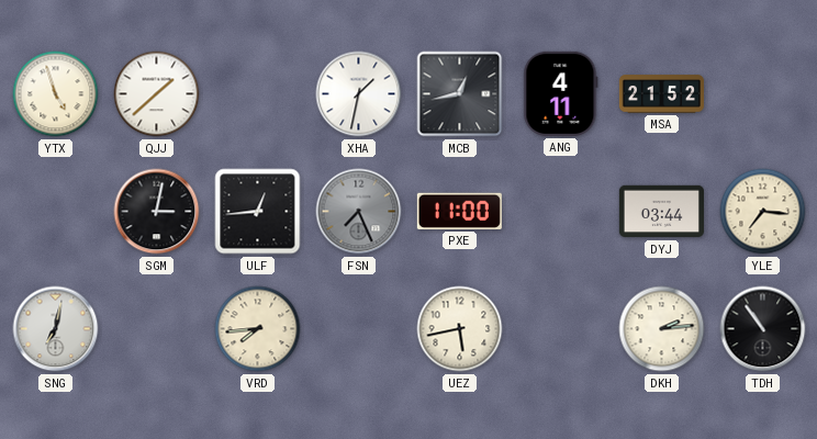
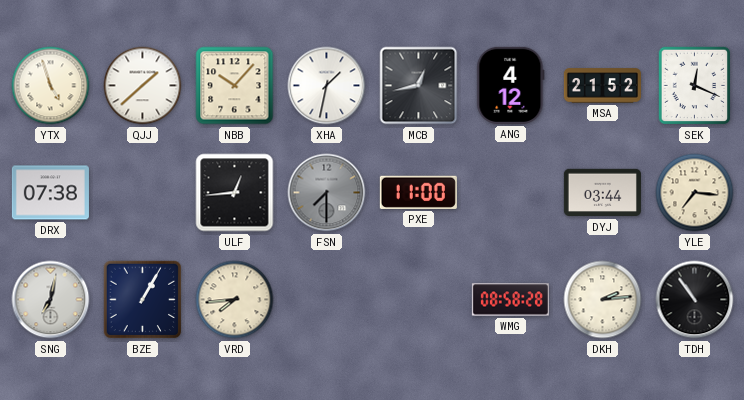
NBB: none -> 10:07 (235, 86)
ANG: 4:11 -> 4:12 (511, 85)
SEK: none -> 12:19 (695, 86)
DRX: none -> 07:38 (50, 193)
SGM: 3:02 -> none (157, 212)
FSN: 7:26 -> 7:30 (327, 193)
BZE: none -> 1:05 (143, 300)
UEZ: 5:43 -> none (460, 329)
WMG: none -> 08:58 (510, 300)
